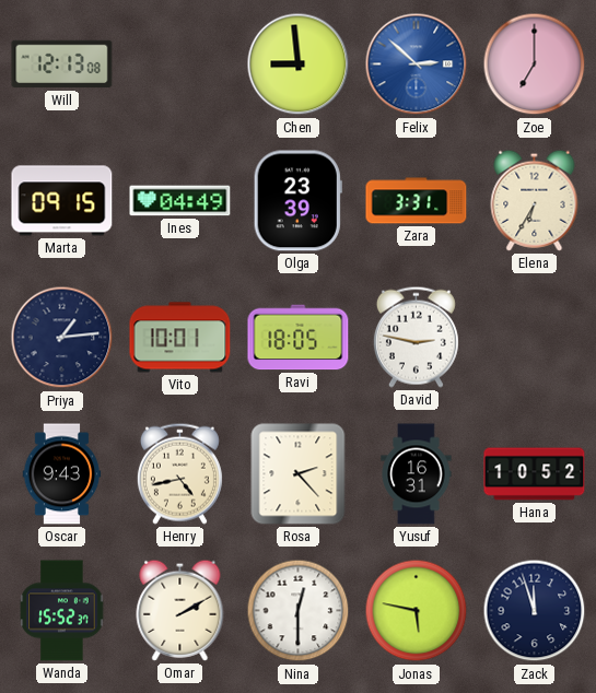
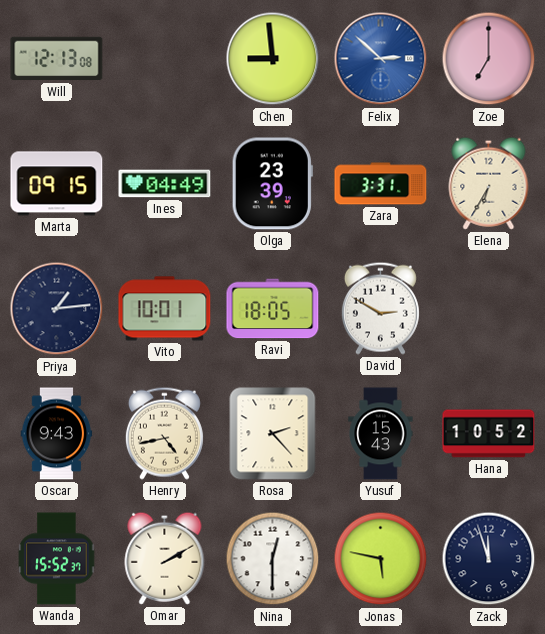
David: 2:47 -> 2:50 (380, 308)
Yusuf: 16:31 -> 15:43 (381, 434)
